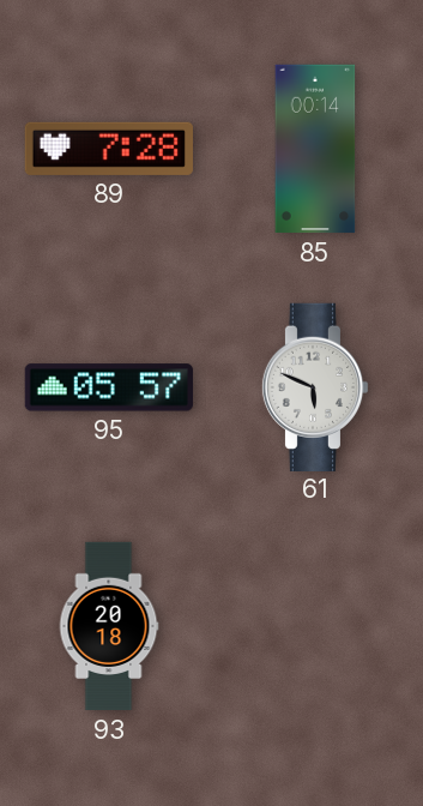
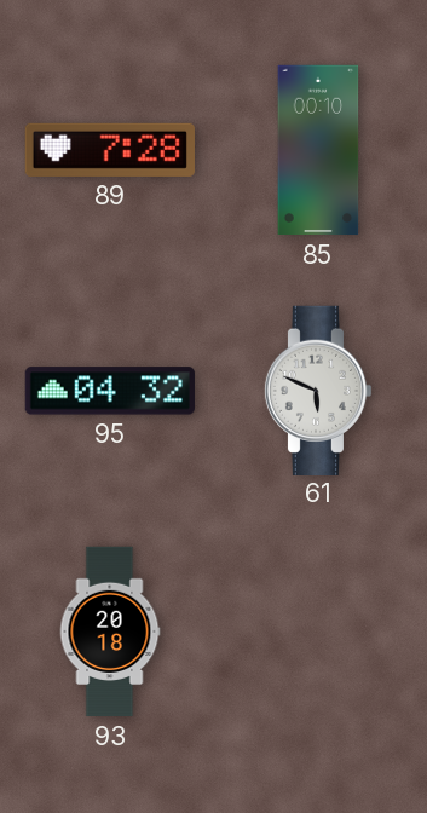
85: 00:14 -> 00:10 (318, 150)
95: 05:57 -> 04:32 (110, 391)
